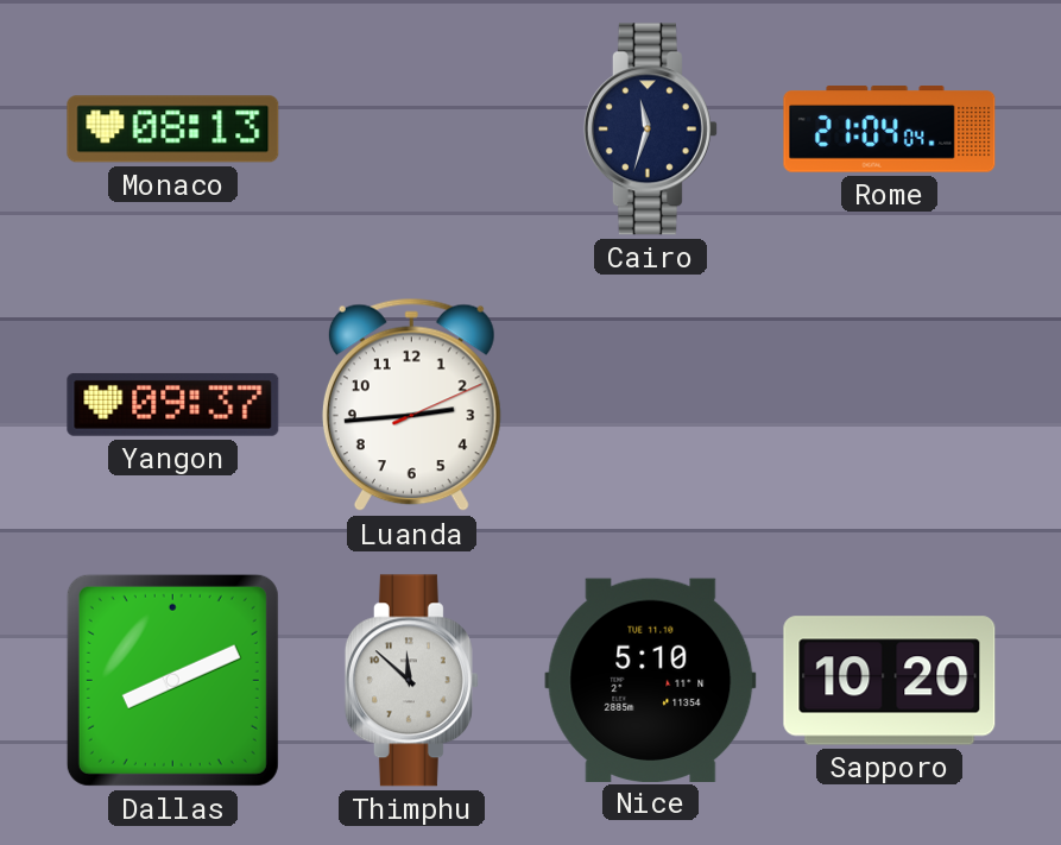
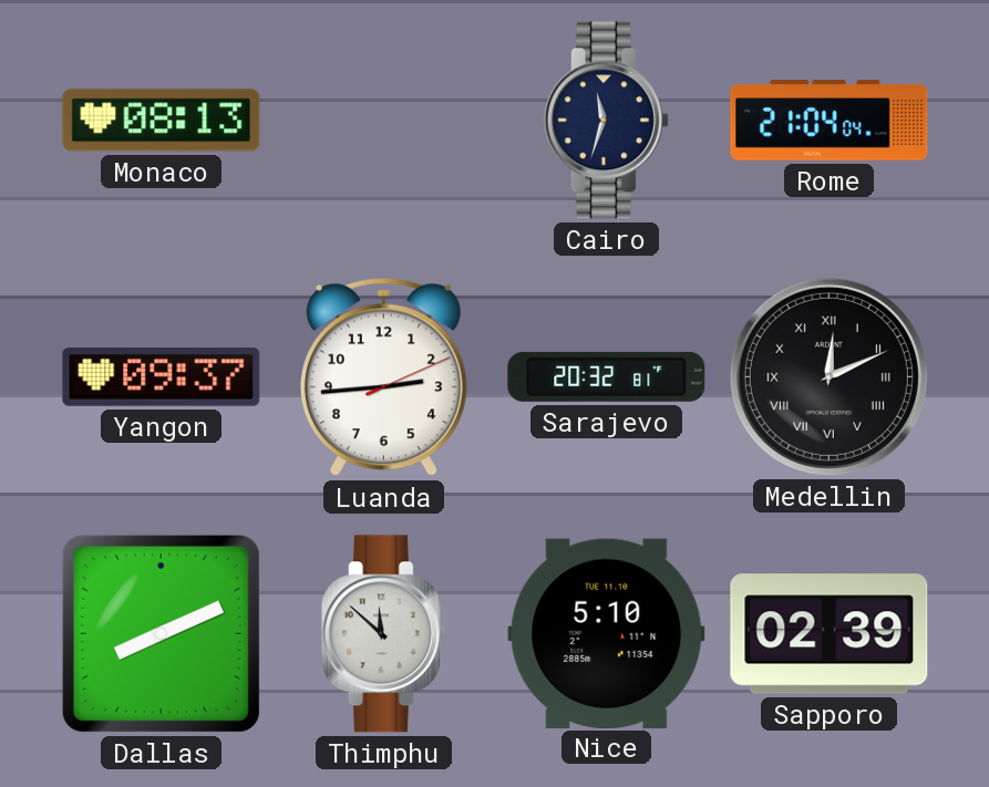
Sarajevo: none -> 20:32 (607, 376)
Medellin: none -> 12:11 (828, 376)
Sapporo: 10:20 -> 02:39 (830, 634)
